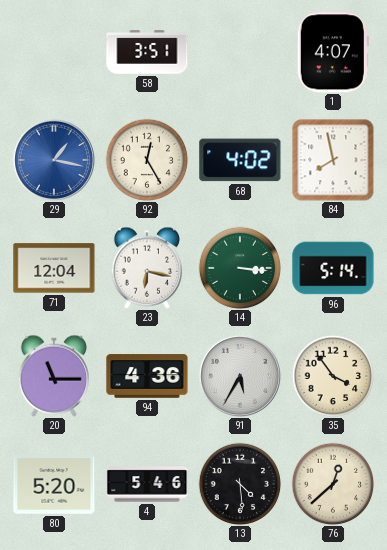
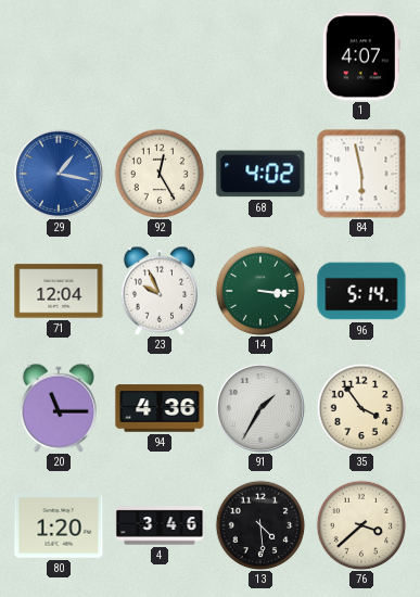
58: 3:51 -> none (147, 52)
84: 7:58 -> 5:58 (361, 174)
23: 6:17 -> 9:56 (158, 291)
91: 5:35 -> 1:35 (260, 408)
80: 5:20 -> 1:20 (59, 525)
4: 5:46 -> 3:46 (160, 525)
76: 12:38 -> 3:38 (361, 525)
